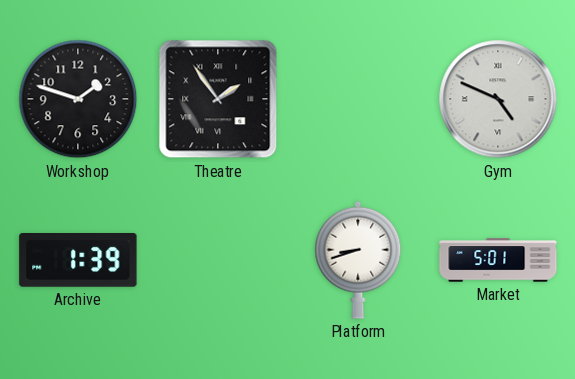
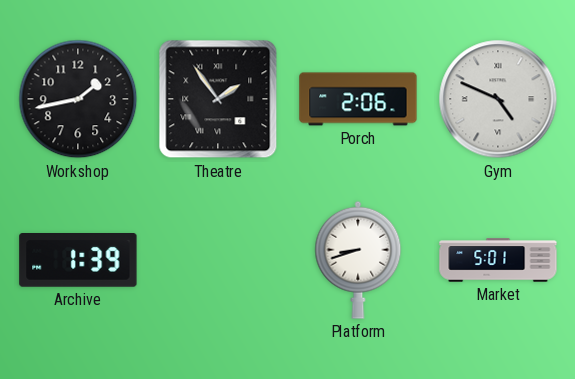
Workshop: 1:48 -> 1:43 (78, 99)
Porch: none -> 2:06 (358, 99)
